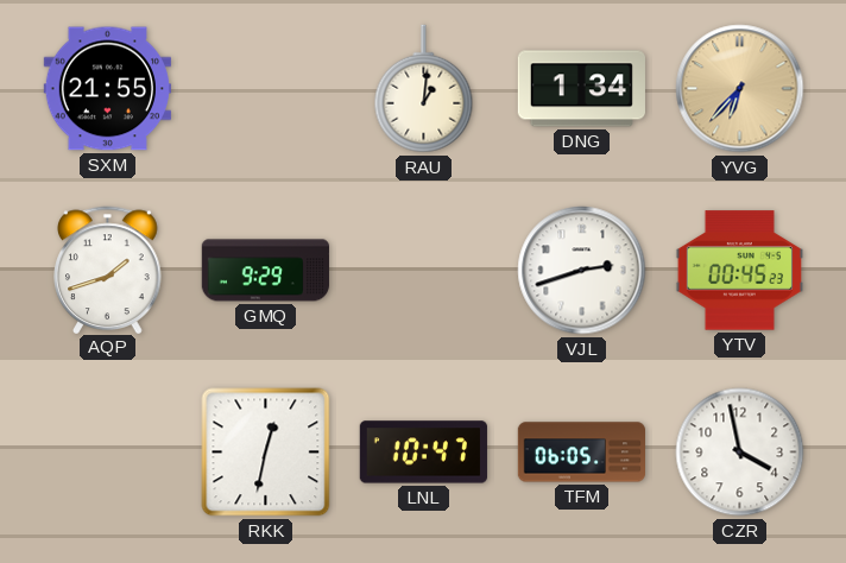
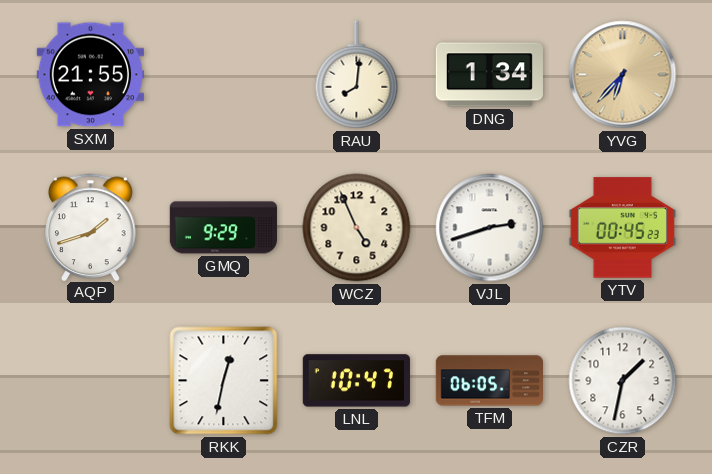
RAU: 1:01 -> 8:01 (357, 75)
WCZ: none -> 4:56 (357, 228)
CZR: 3:58 -> 1:32 (623, 381)
